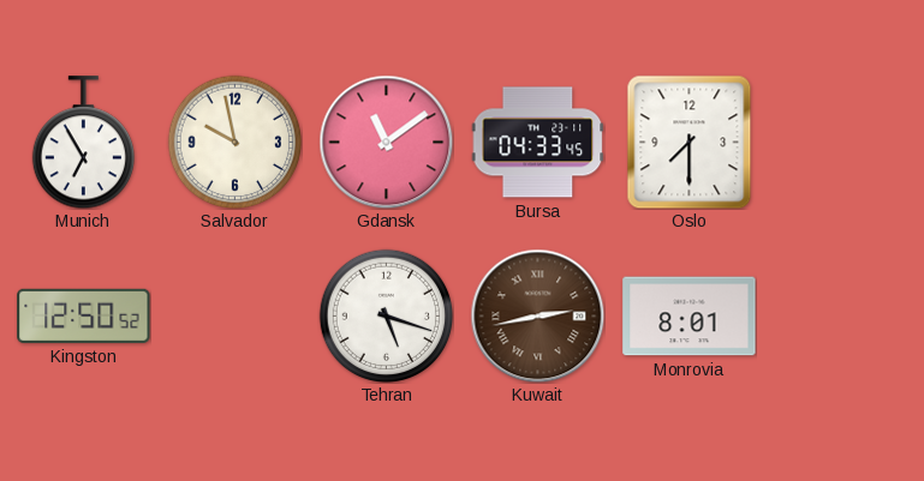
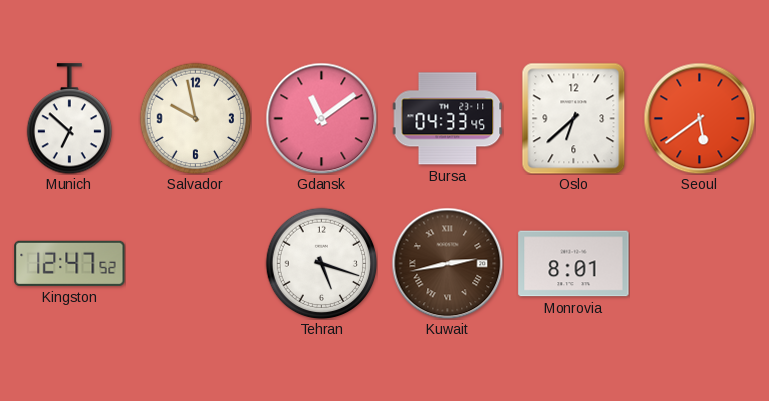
Munich: 6:55 -> 6:52 (69, 119)
Oslo: 7:30 -> 6:38 (574, 118)
Seoul: none -> 5:39 (699, 118)
Kingston: 12:50 -> 12:47 (70, 263)
